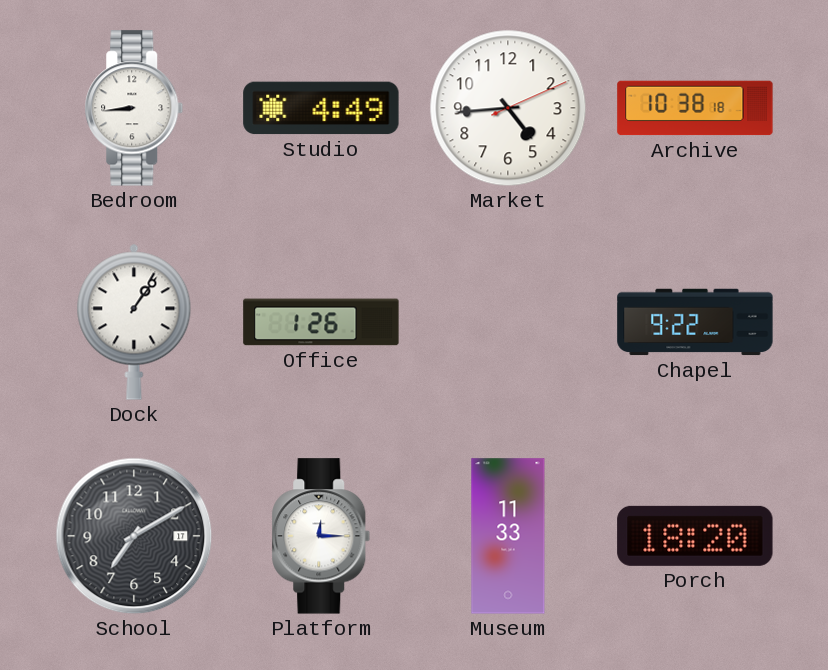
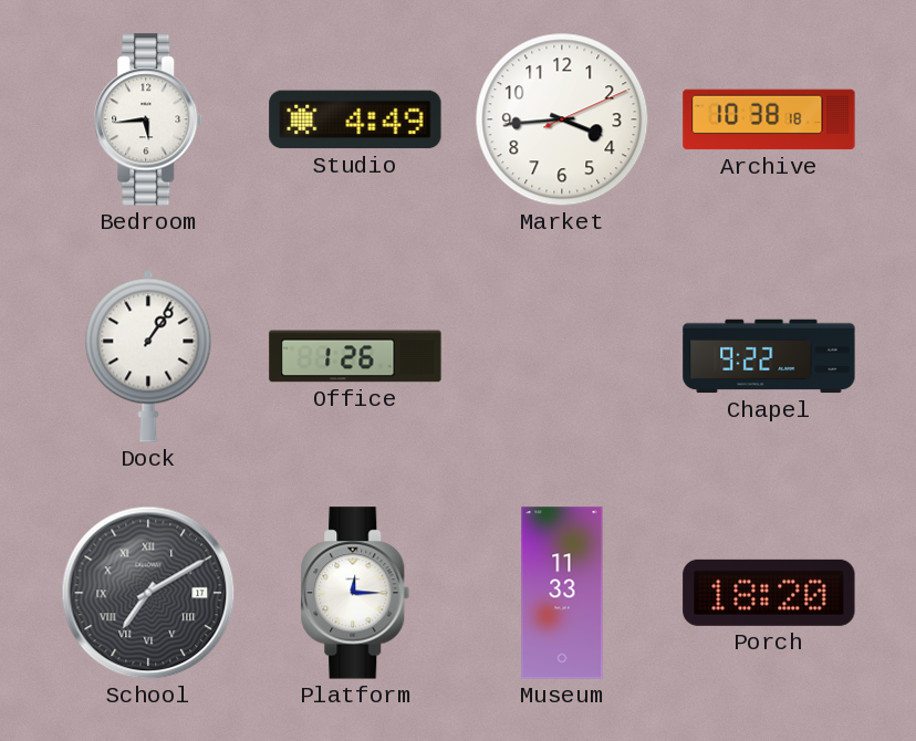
Bedroom: 8:44 -> 5:44 (148, 119)
Market: 4:44 -> 3:44 (562, 119)
School numerals: Arabic -> Roman (148, 593)
